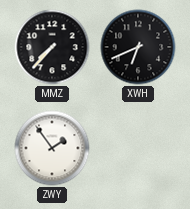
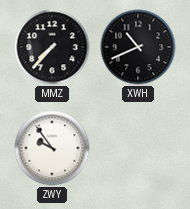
XWH: 6:41 -> 10:41 (138, 47)
ZWY: 1:54 -> 9:54 (52, 148)
